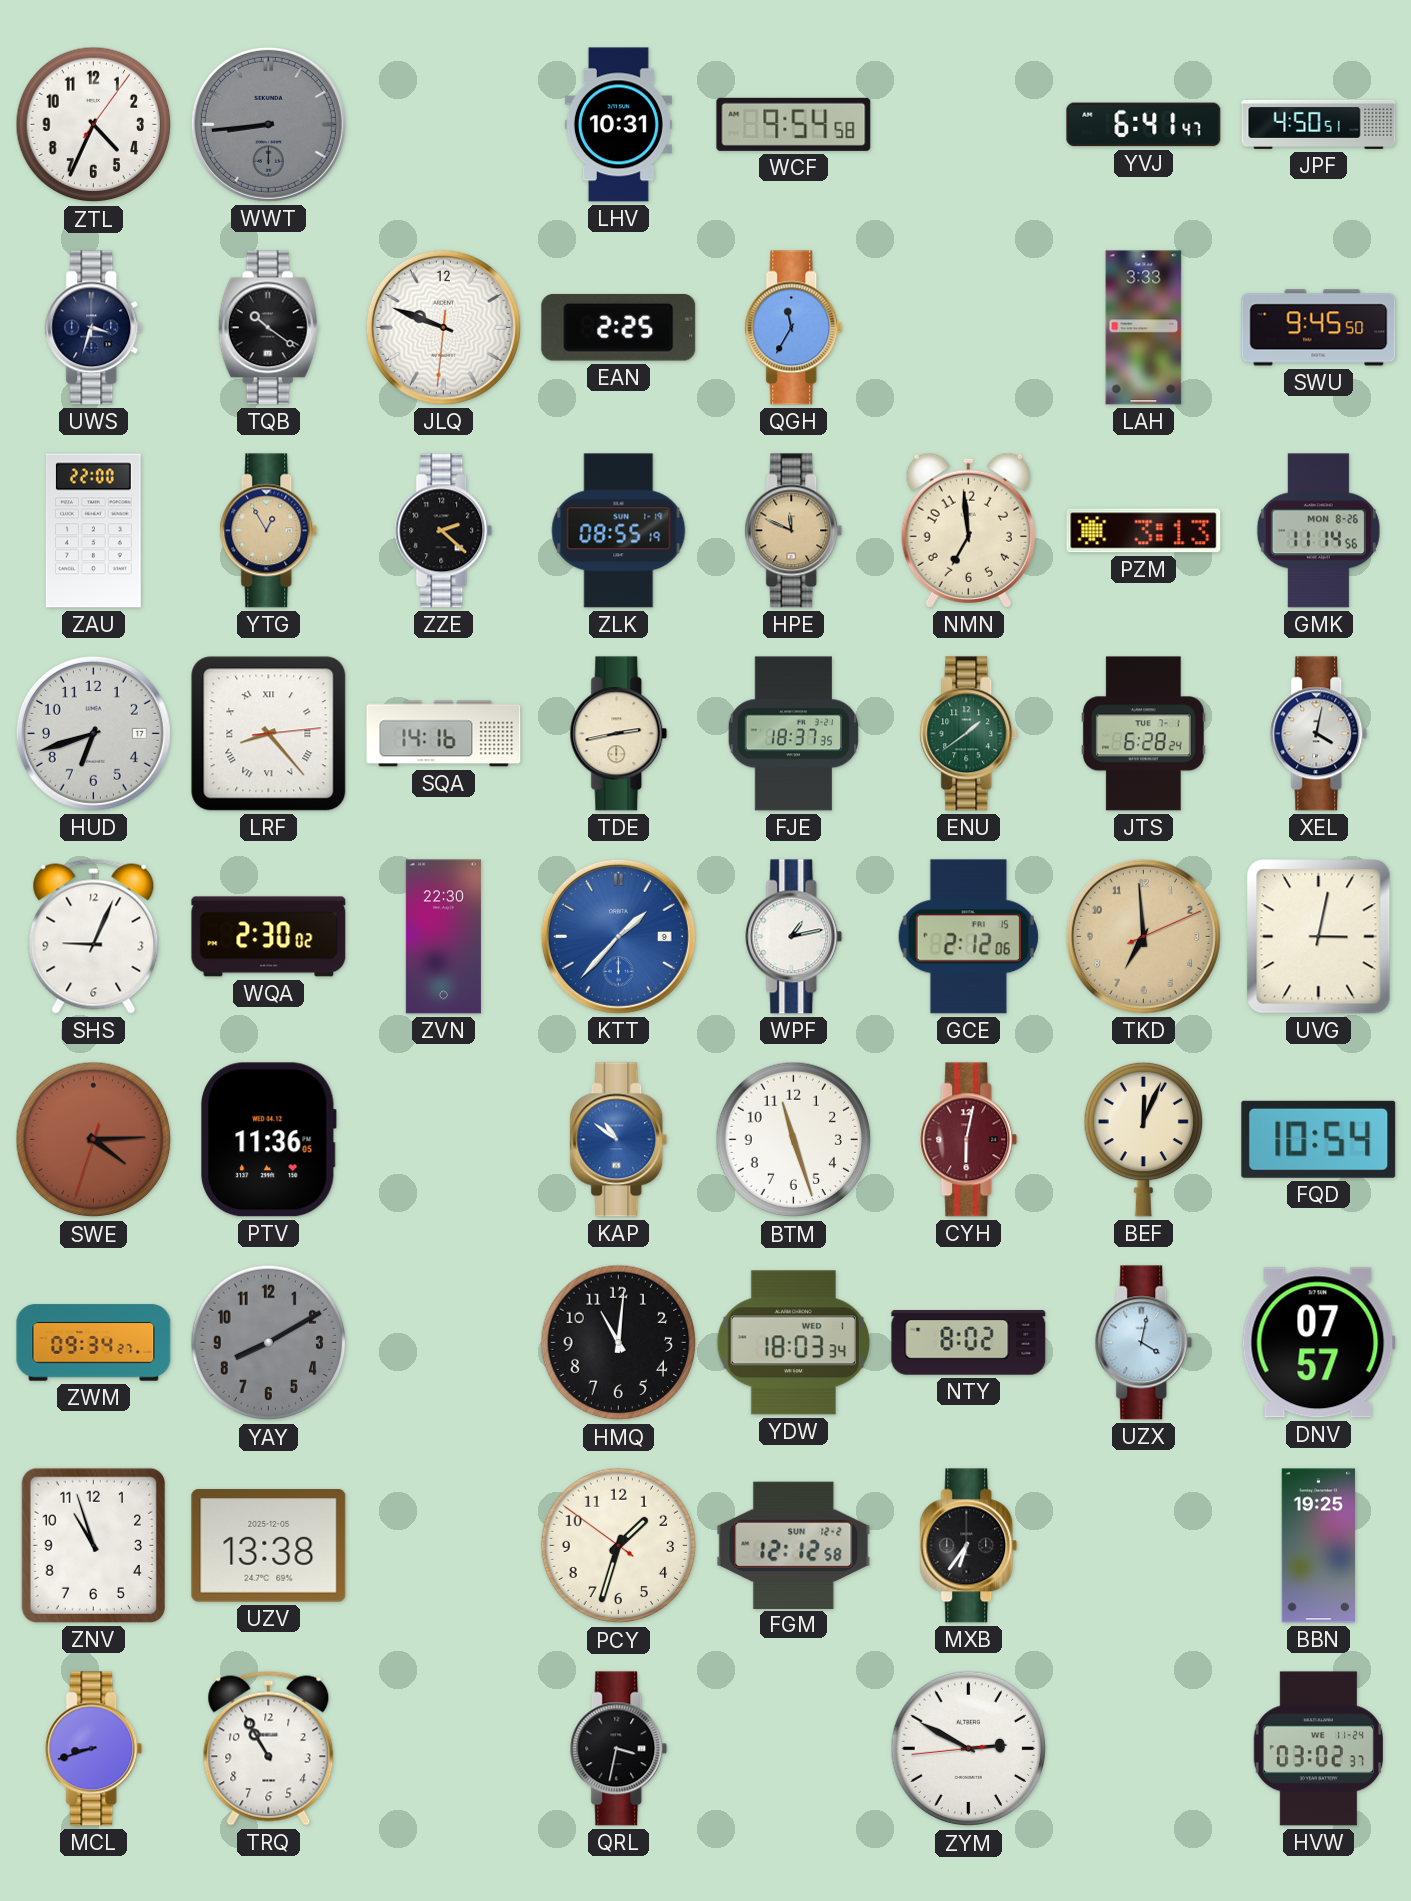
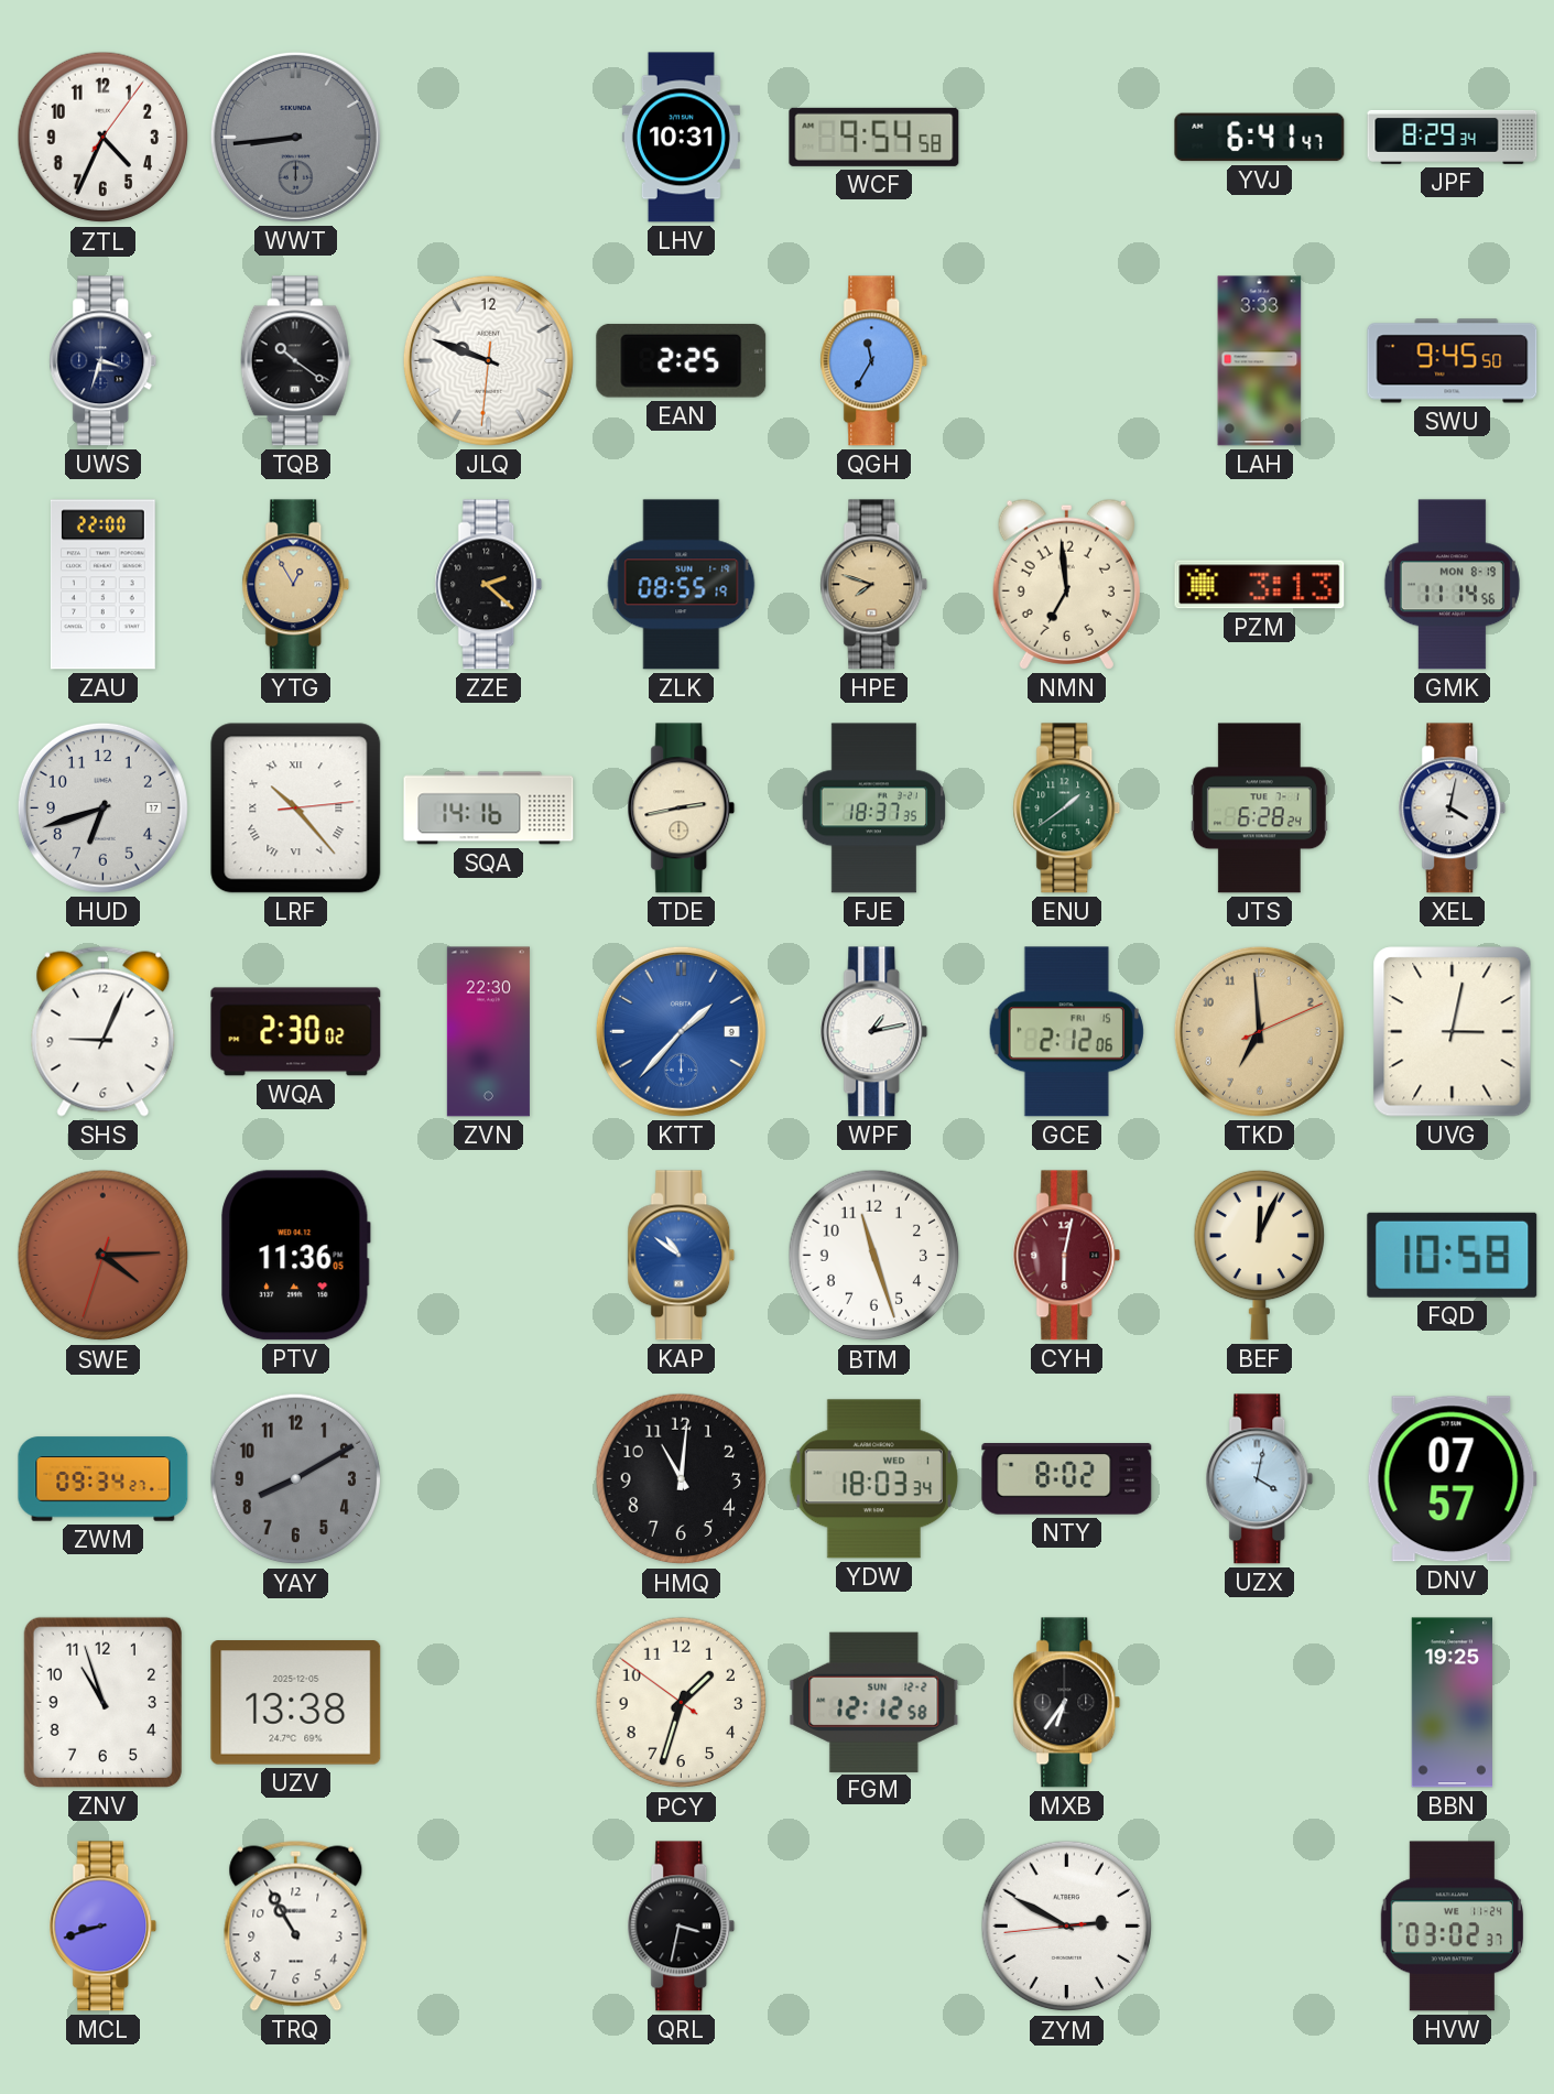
JPF: 4:50 -> 8:29 (1453, 137)
HPE: 11:49 -> 7:48 (874, 585)
GMK date: MON 8-26 -> MON 8-19 (1452, 585)
LRF: 8:23 -> 10:23 (296, 809)
FQD: 10:54 -> 10:58 (1453, 1255)
